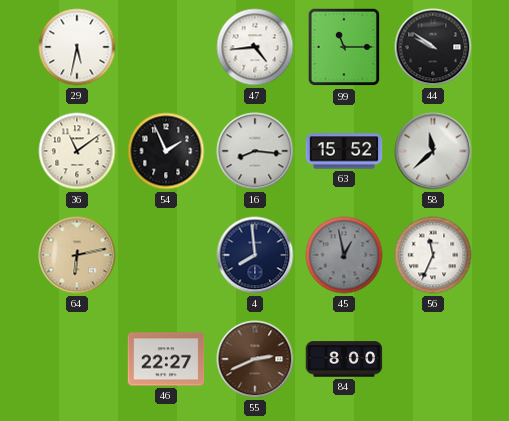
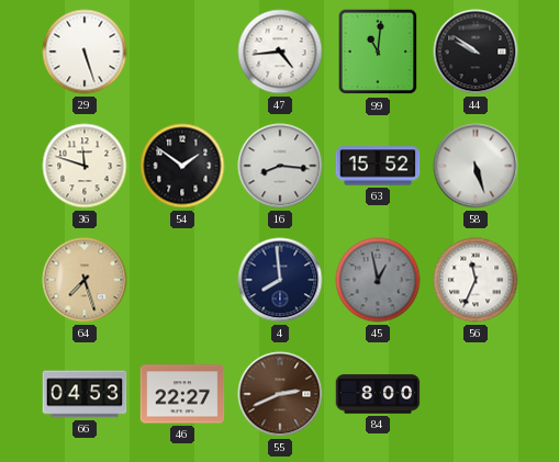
29: 5:32 -> 5:27 (85, 52)
99: 11:15 -> 11:01 (378, 52)
36: 11:09 -> 11:48 (85, 166)
54: 1:56 -> 1:51 (182, 166)
58: 11:38 -> 5:27 (476, 166)
64: 6:13 -> 7:27 (85, 280)
66: none -> 04:53 (85, 394)
